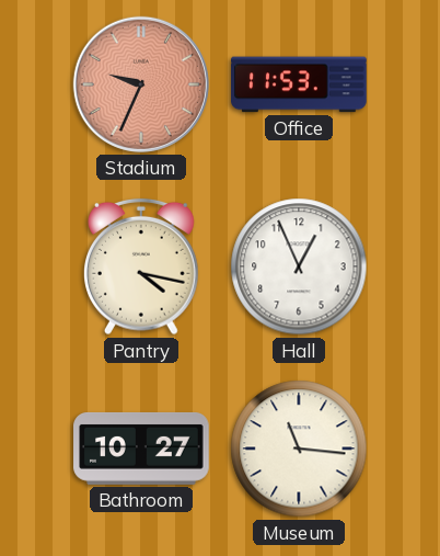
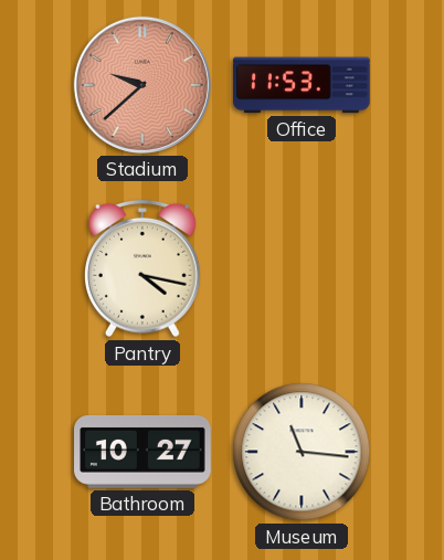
Stadium: 9:34 -> 9:38 (142, 85)
Hall: 12:56 -> none (299, 266)
